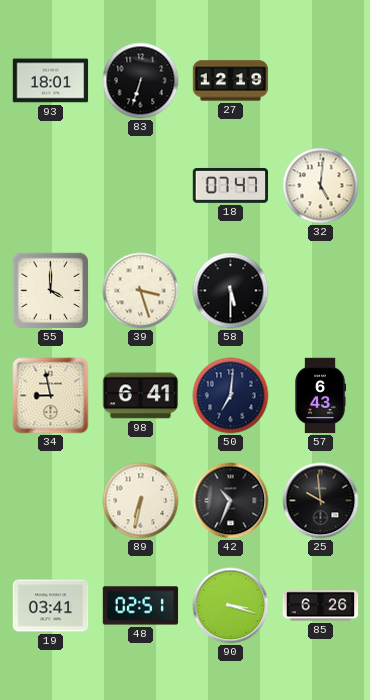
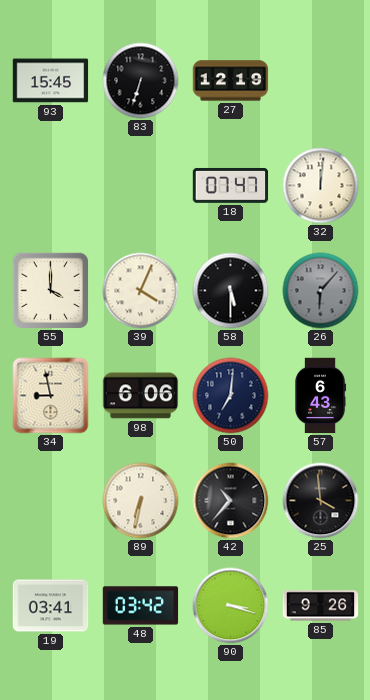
93: 18:01 -> 15:45 (51, 81)
32: 5:01 -> 12:01 (321, 186)
39: 3:27 -> 4:04 (141, 291)
26: none -> 6:07 (321, 291)
98: 6:41 -> 6:06 (141, 396)
42: 10:34 -> 10:37 (231, 501)
25: 9:59 -> 3:59 (321, 501)
48: 02:51 -> 03:42 (141, 606)
85: 6:26 -> 9:26 (321, 606)
